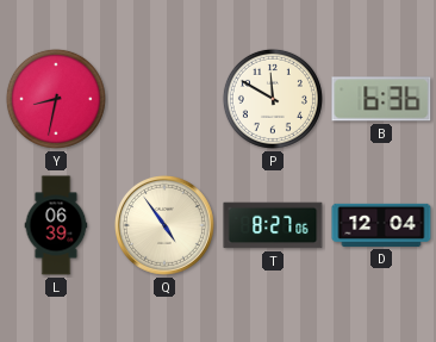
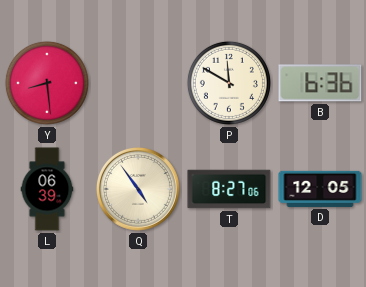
Y: 8:32 -> 8:29 (47, 83)
D: 12:04 -> 12:05 (320, 189)
